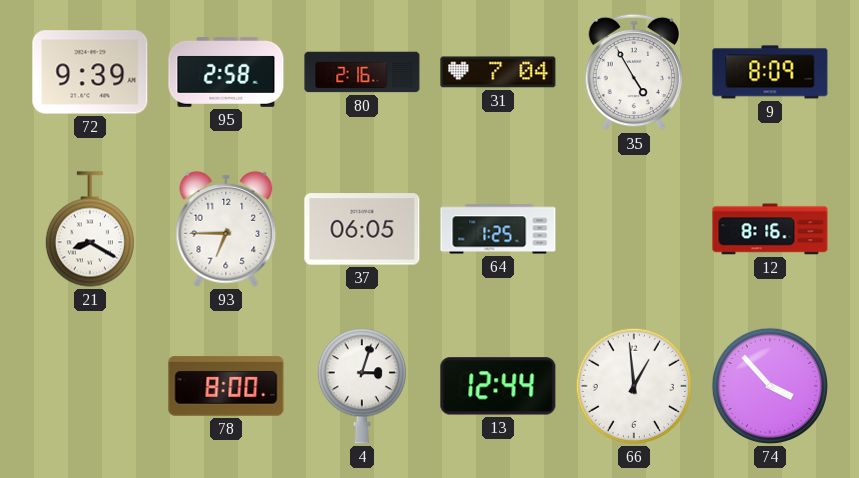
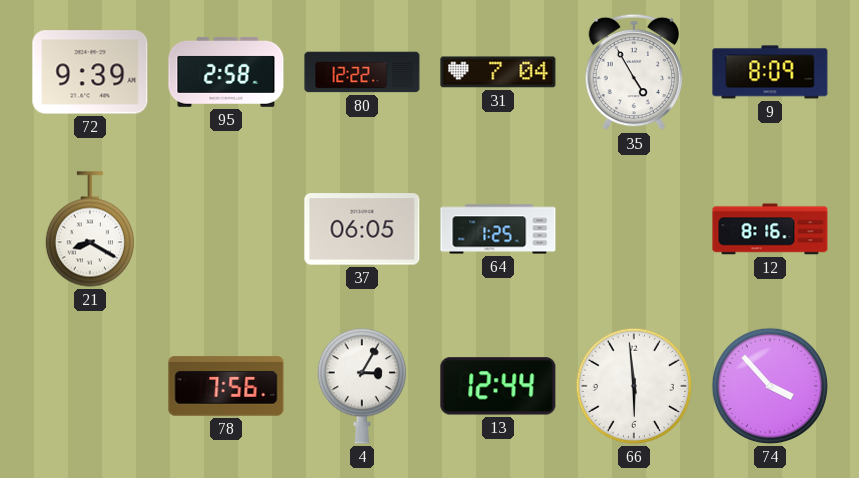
80: 2:16 -> 12:22 (362, 72)
93: 6:45 -> none (226, 229)
78: 8:00 -> 7:56 (226, 386)
4: 3:03 -> 3:05 (362, 386)
66: 12:59 -> 5:59 (634, 386)
